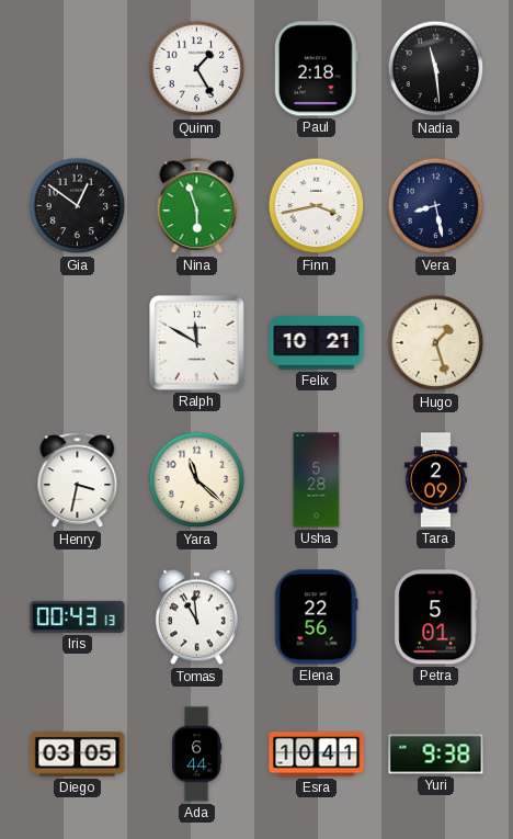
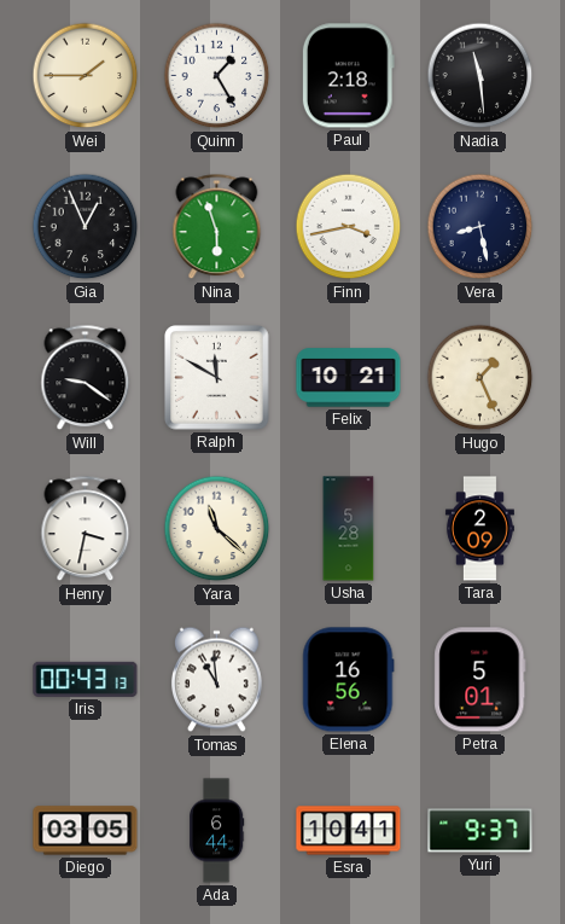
Wei: none -> 1:45 (86, 76)
Gia: 12:51 -> 12:56 (86, 227)
Will: none -> 9:21 (86, 378)
Hugo: 1:27 -> 1:26 (480, 378)
Elena: 22:56 -> 16:56 (349, 680)
Yuri: 9:38 -> 9:37 (480, 831)
